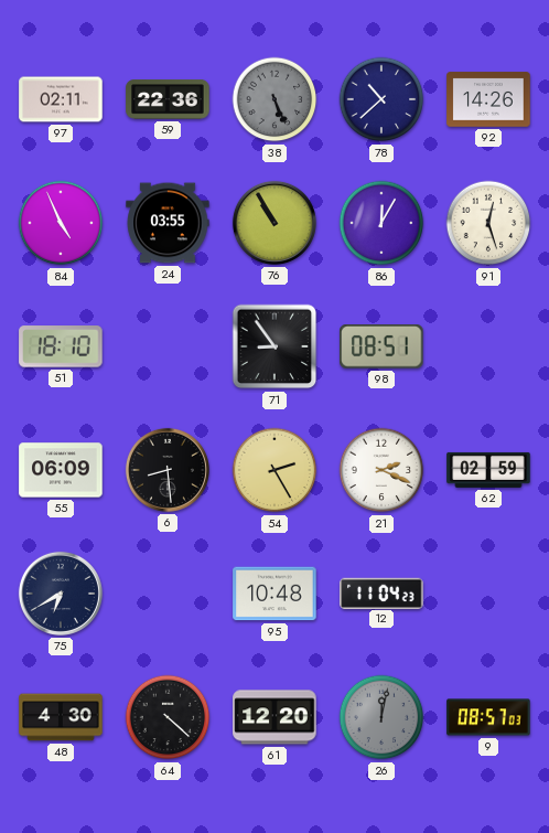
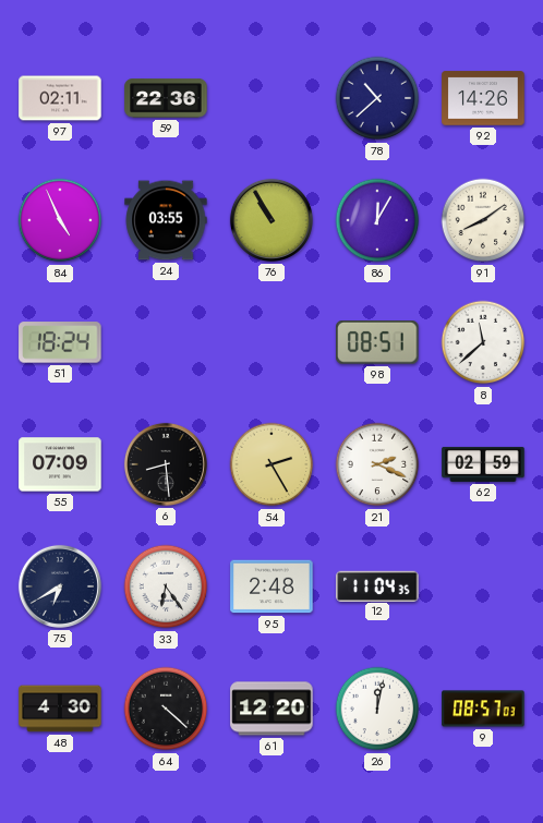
38: 5:26 -> none (274, 99)
91: 12:27 -> 8:09 (483, 220)
51: 18:10 -> 18:24 (60, 342)
71: 8:54 -> none (274, 346)
8: none -> 11:38 (483, 342)
55: 06:09 -> 07:09 (60, 464)
33: none -> 6:24 (166, 586)
95: 10:48 -> 2:48 (271, 586)
12: 11:04:23 -> 11:04:35 (377, 585)
26 dial: grey -> white (377, 709)
